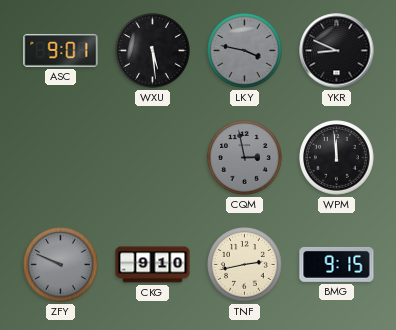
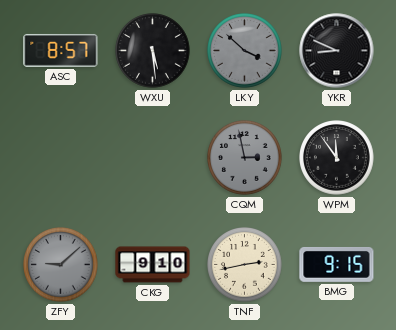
ASC: 9:01 -> 8:57 (61, 50)
LKY: 3:47 -> 3:52 (245, 51)
WPM: 11:59 -> 11:54 (337, 158)
ZFY: 9:49 -> 9:08 (61, 265)
